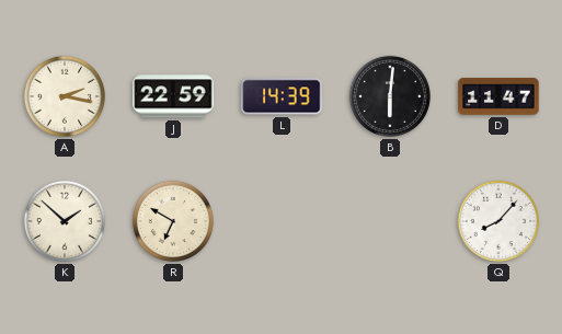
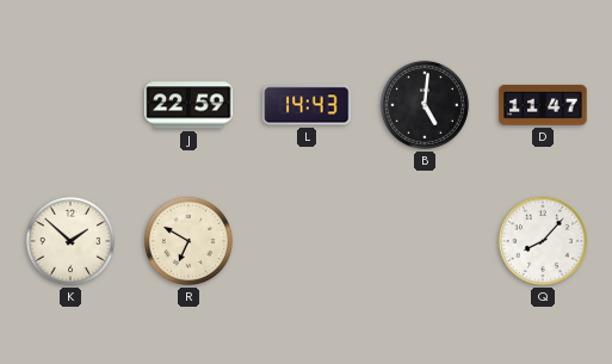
A: 2:17 -> none (65, 96)
L: 14:39 -> 14:43 (307, 105)
B: 6:01 -> 5:01 (425, 105)
